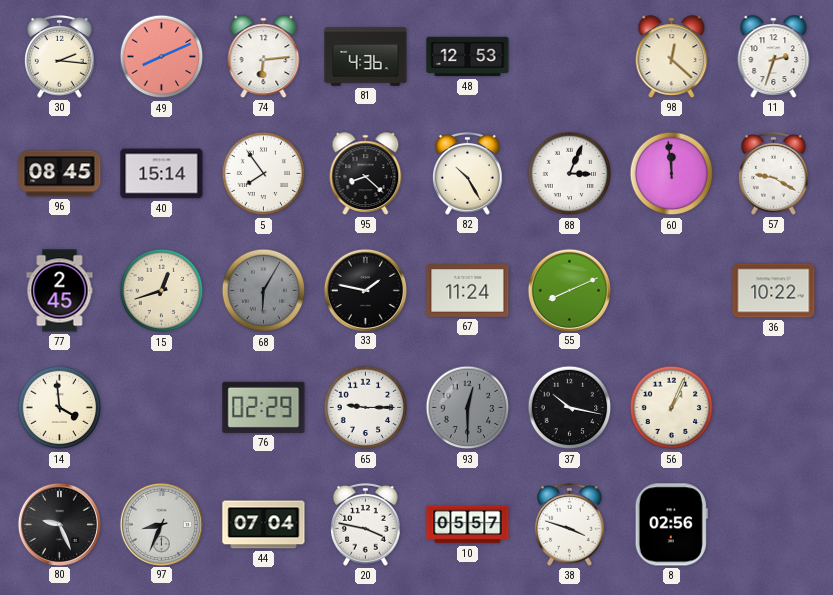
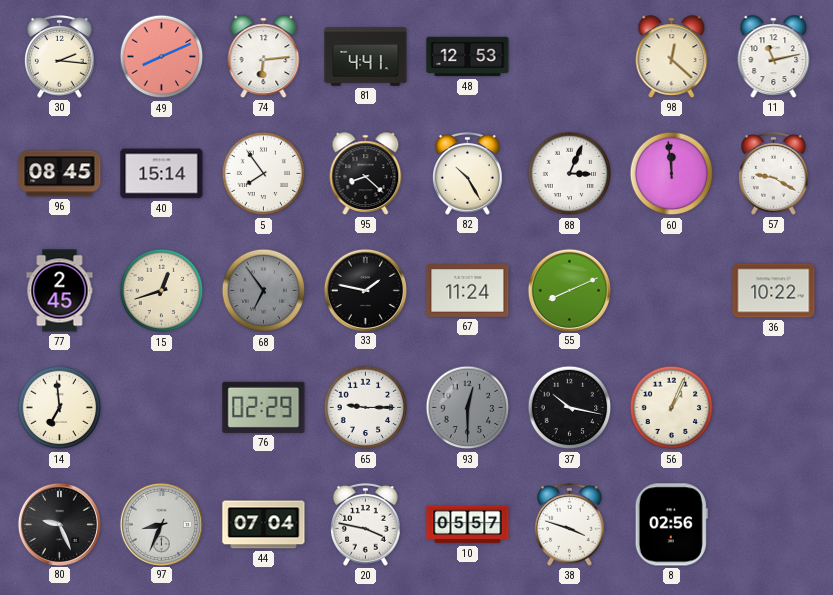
81: 4:36 -> 4:41 (366, 57)
11: 2:33 -> 11:13 (774, 57)
68: 6:05 -> 6:54 (264, 291)
14: 3:59 -> 6:59 (60, 408)
